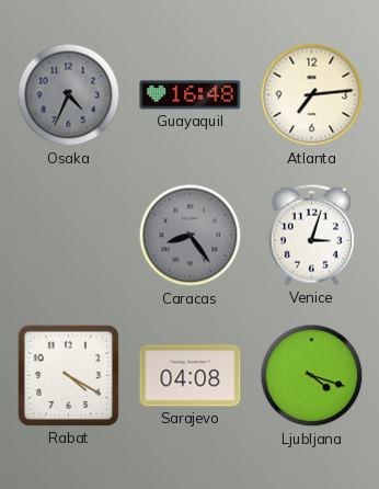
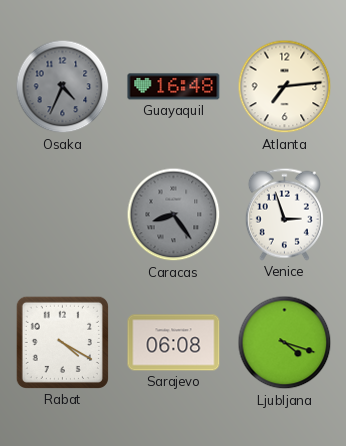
Venice: 3:03 -> 2:57 (284, 214)
Sarajevo: 04:08 -> 06:08 (174, 343)
